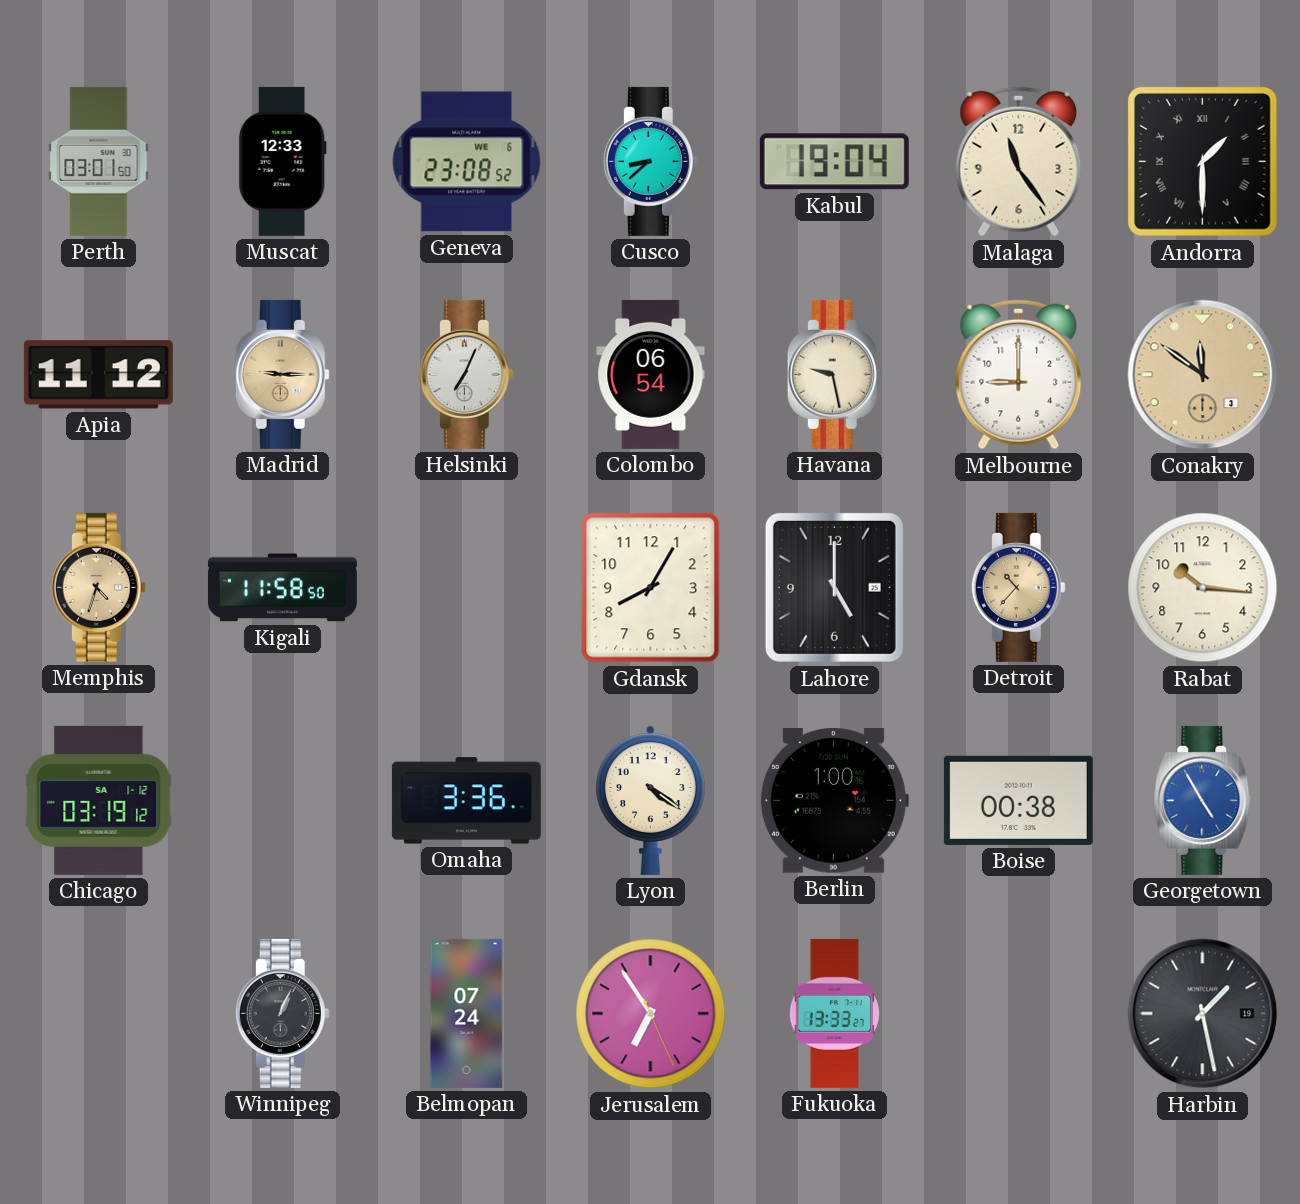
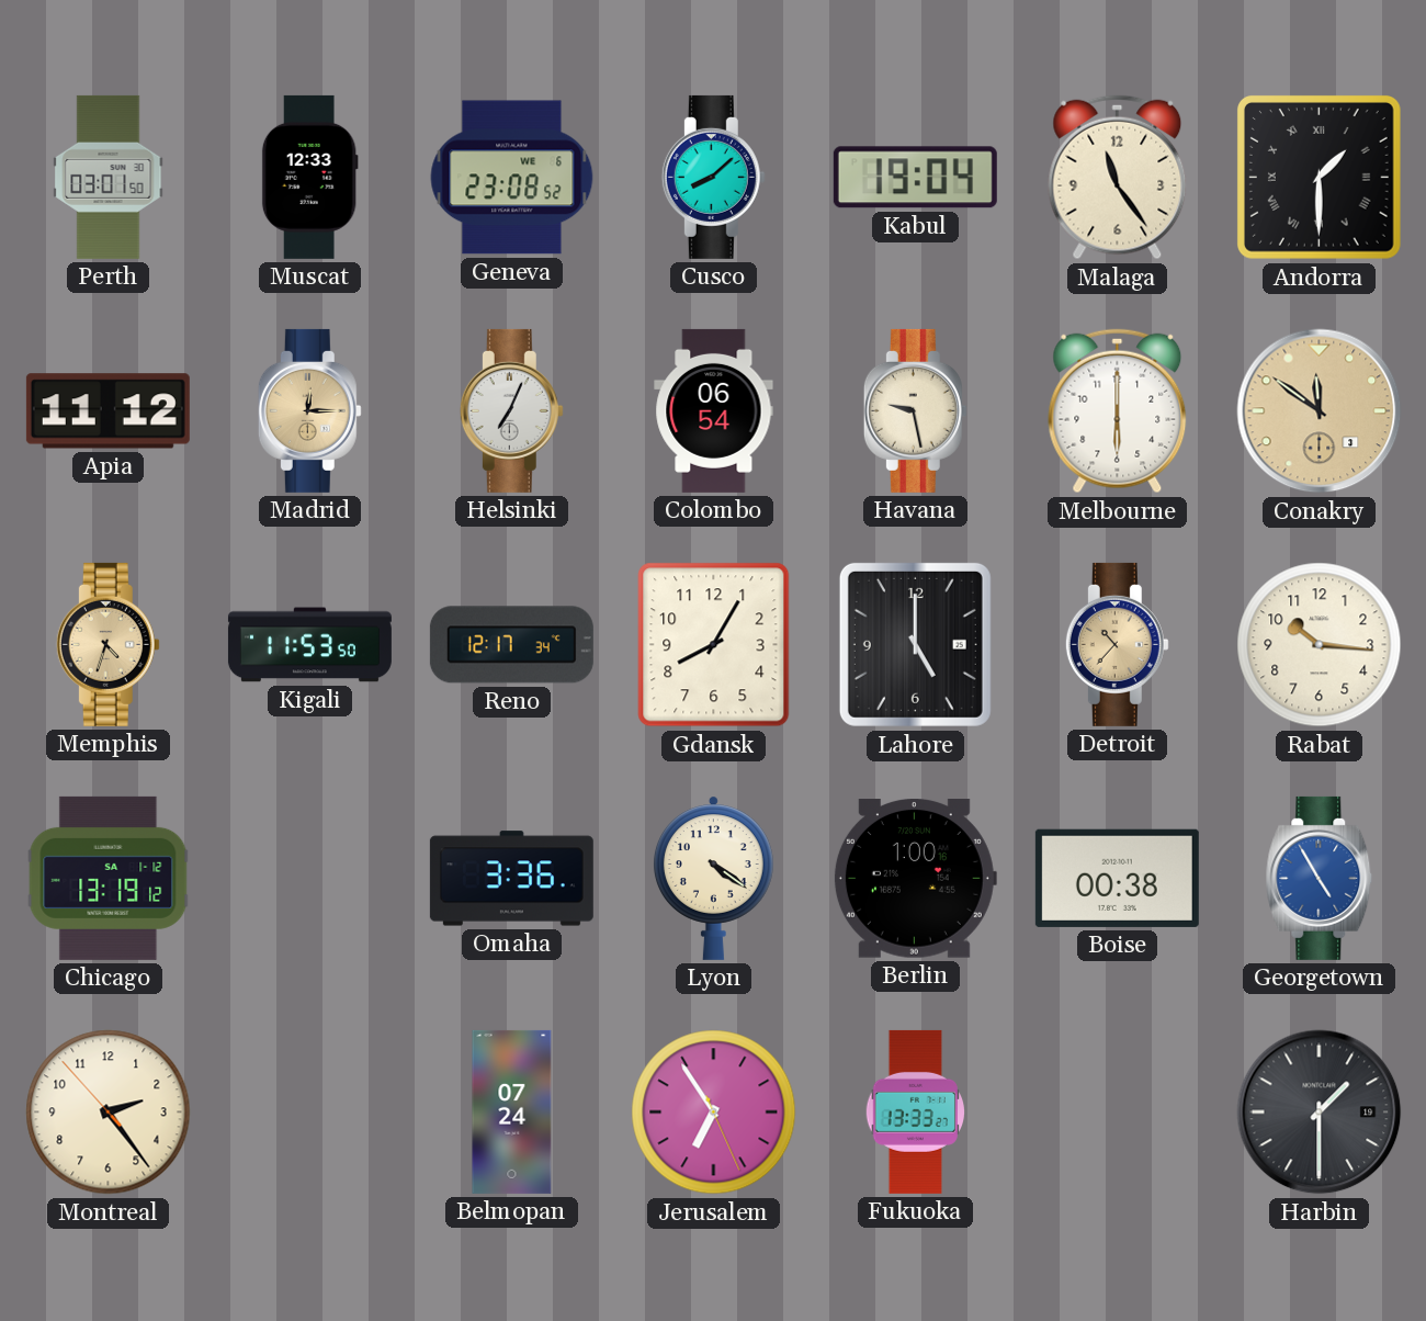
Cusco: 8:38 -> 8:08 (713, 177)
Madrid: 9:15 -> 12:15 (309, 410)
Melbourne: 9:00 -> 6:00 (1118, 411)
Kigali: 11:58 -> 11:53 (309, 645)
Reno: none -> 12:17 (511, 645)
Chicago: 03:19 -> 13:19 (109, 878)
Montreal: none -> 2:23 (109, 1113)
Winnipeg: 1:04 -> none (282, 1013)
Harbin: 1:28 -> 1:30 (1320, 1113)
